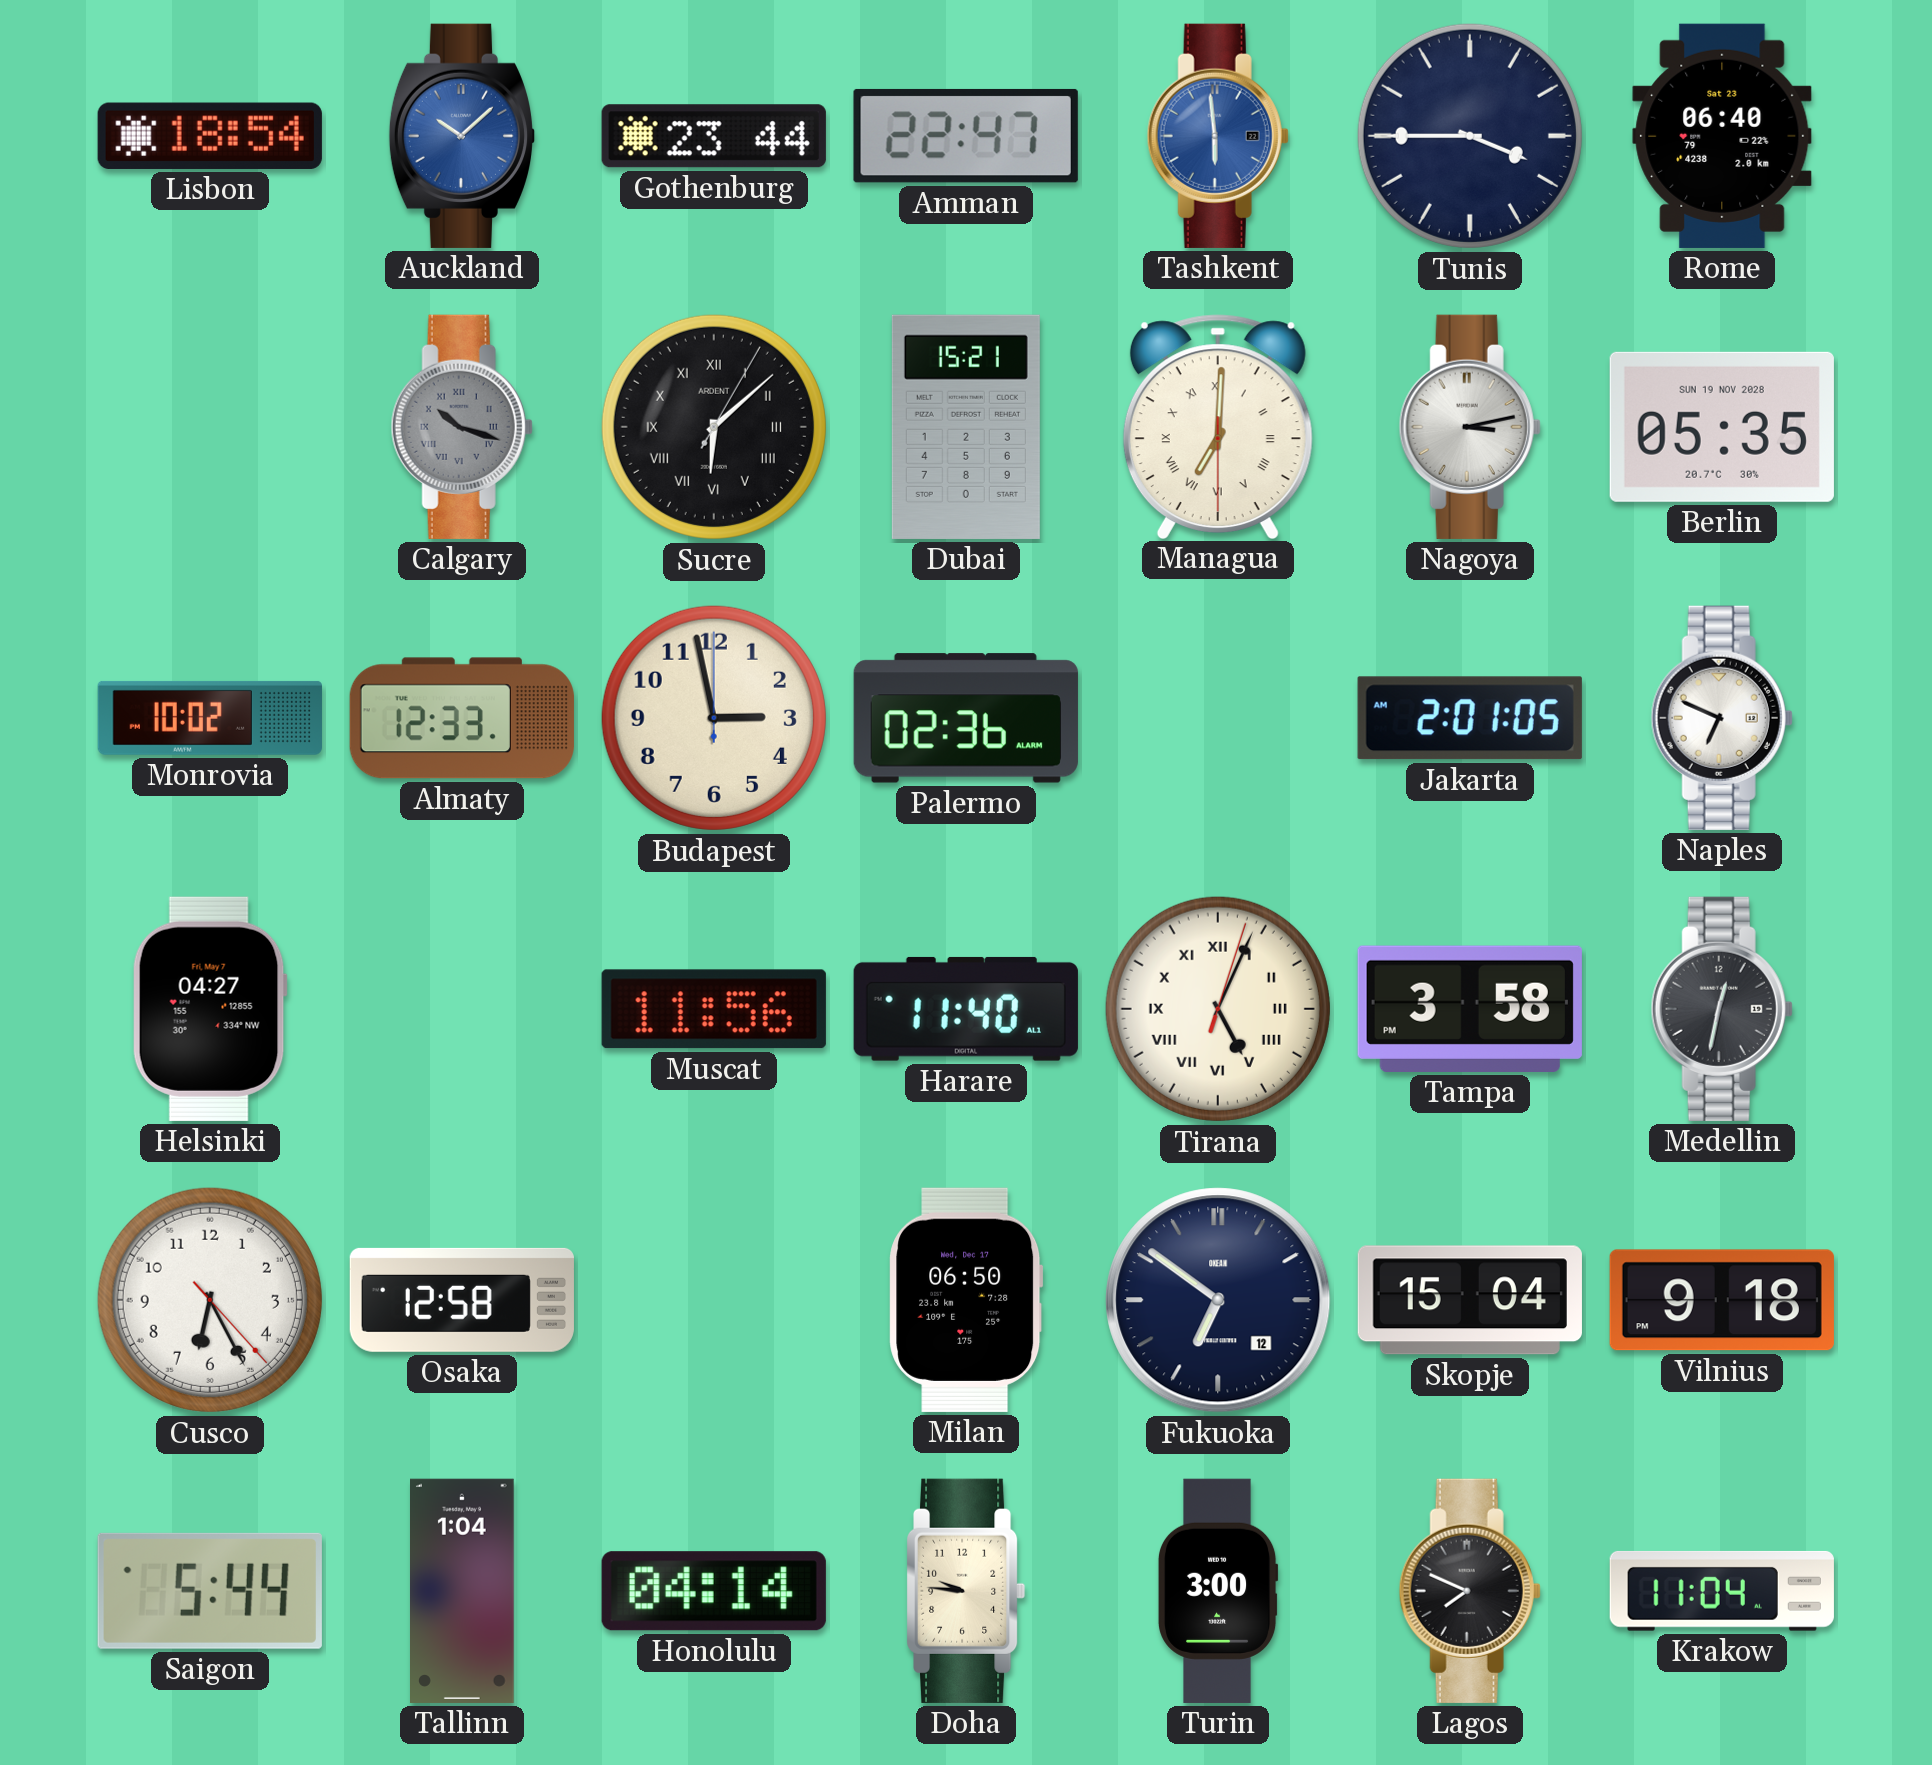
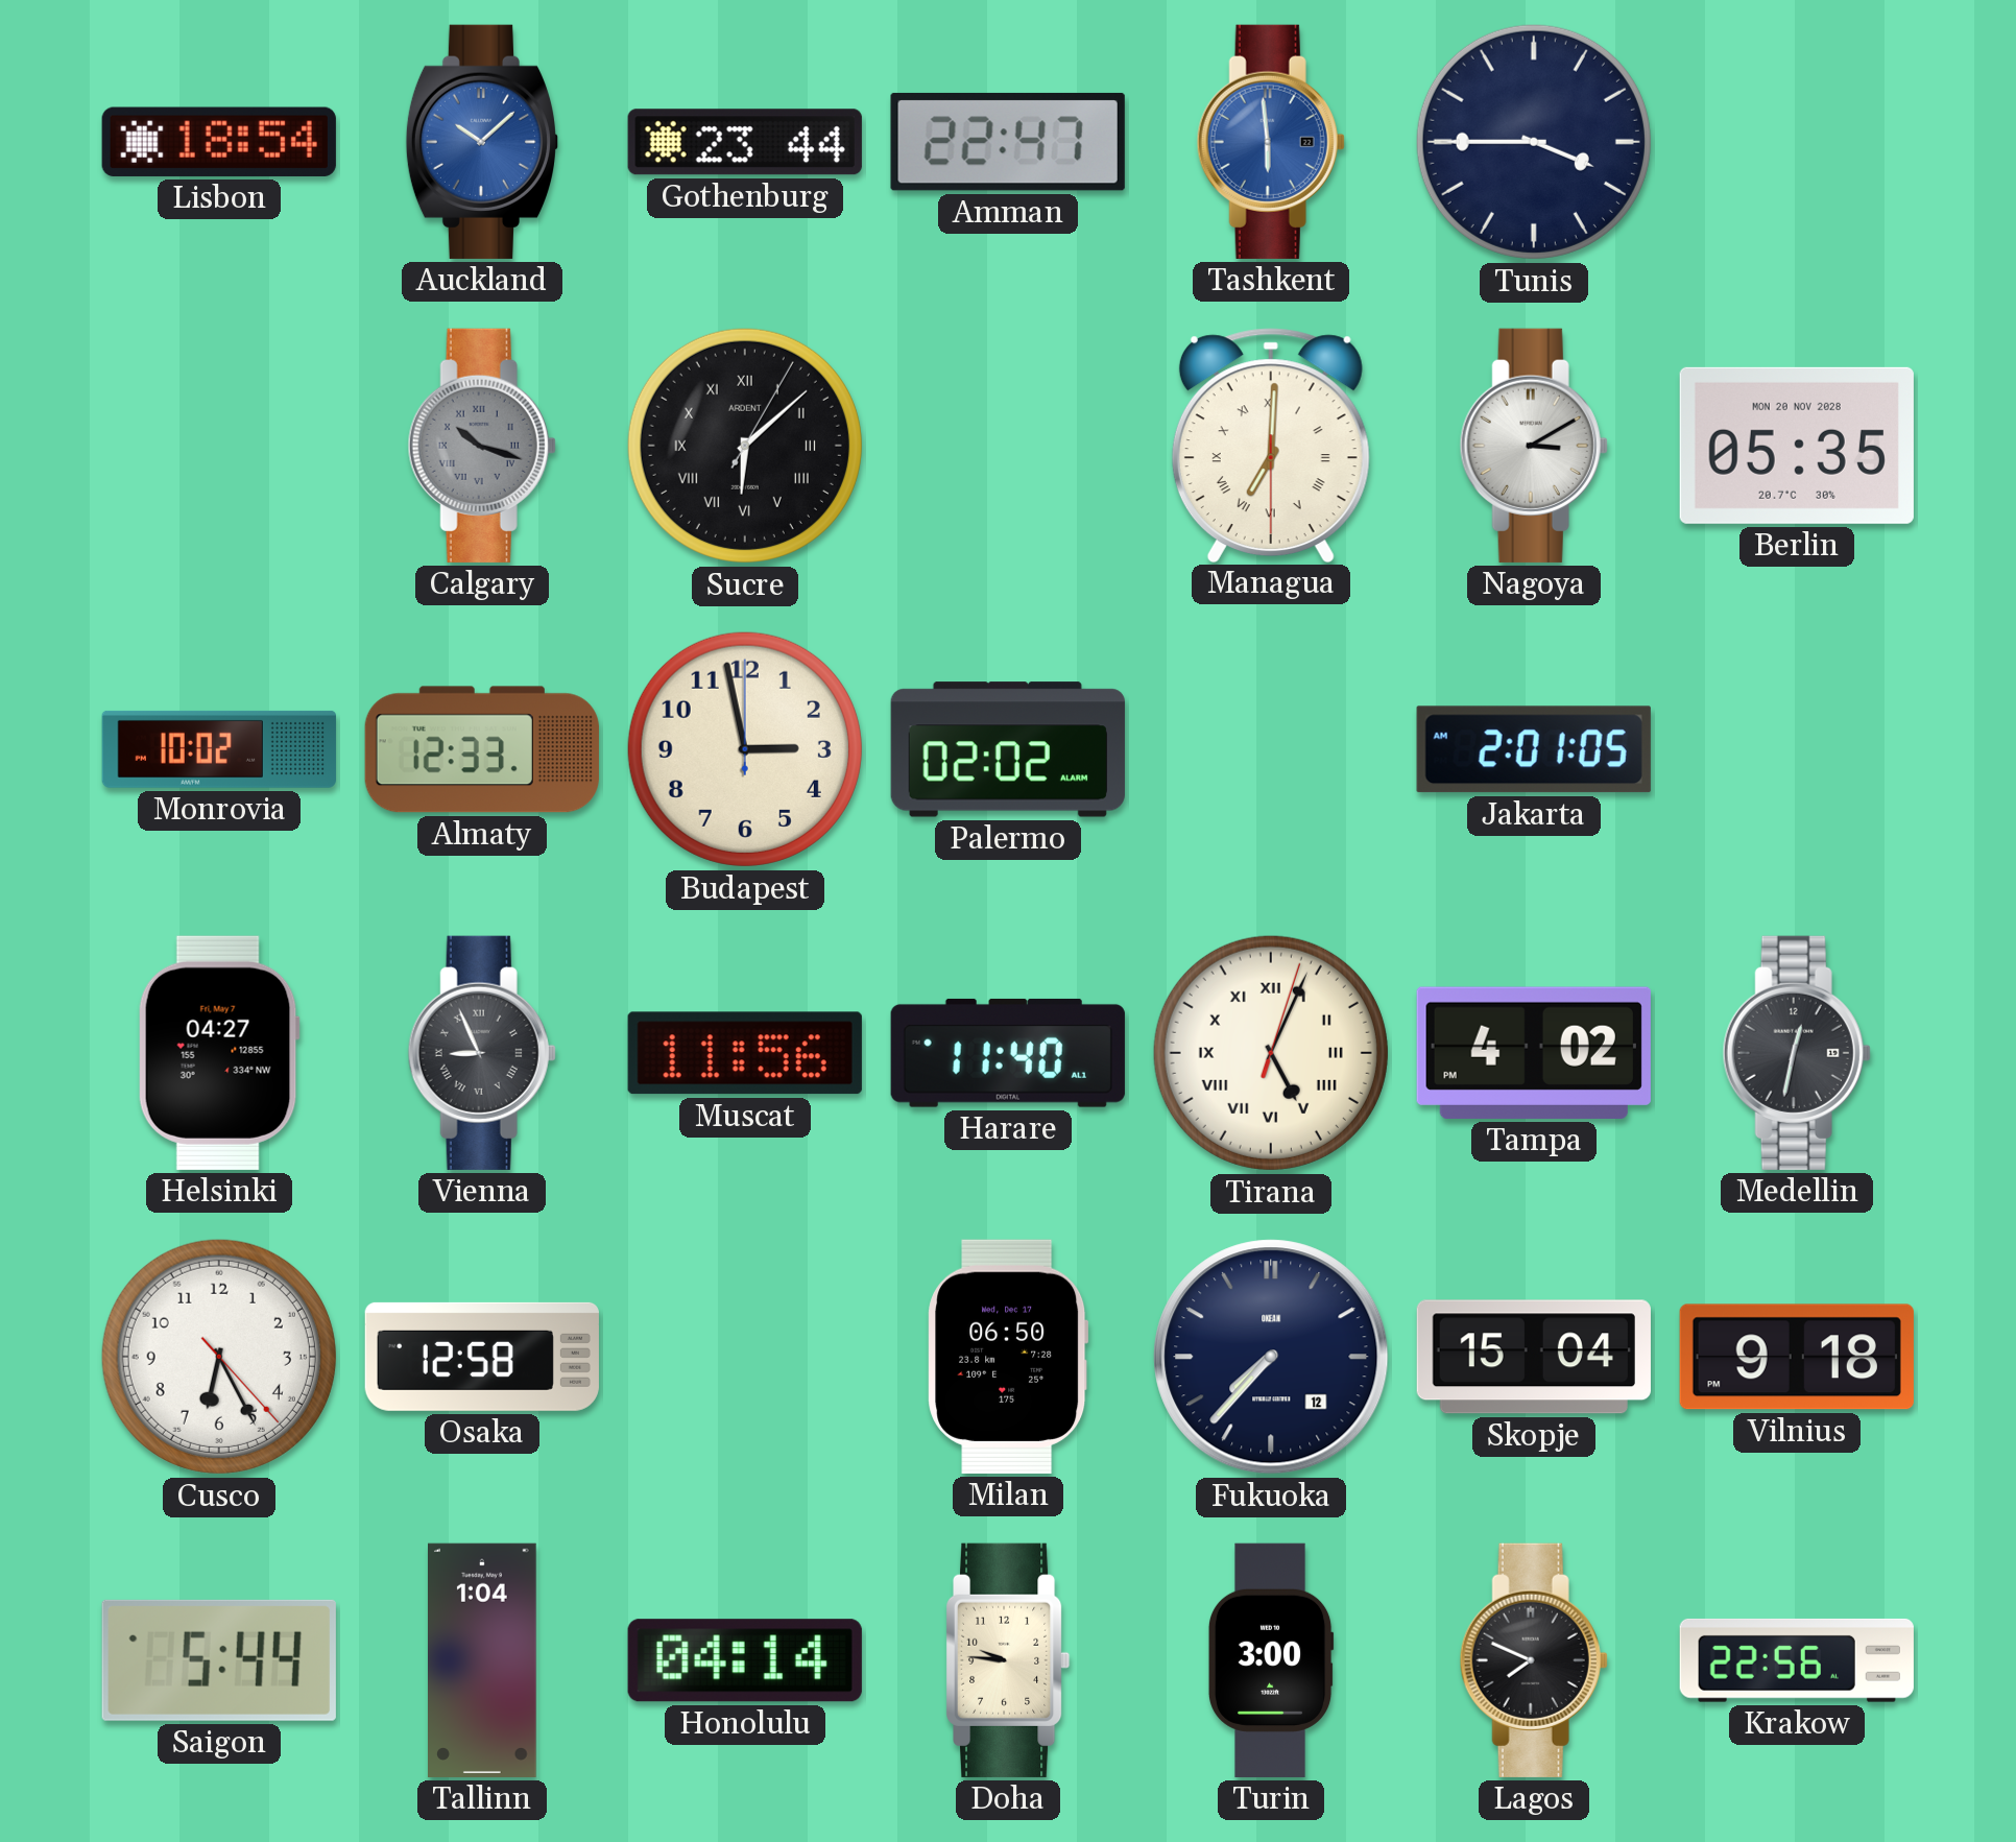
Rome: 06:40 -> none (1722, 136)
Dubai: 15:21 -> none (966, 427)
Nagoya: 3:13 -> 3:10 (1534, 446)
Berlin date: SUN 19 NOV 2028 -> MON 20 NOV 2028 (1797, 446)
Palermo: 02:36 -> 02:02 (1008, 749)
Naples: 6:49 -> none (1722, 718)
Vienna: none -> 8:56 (482, 1053)
Tampa: 3:58 -> 4:02 (1534, 1053)
Fukuoka: 6:51 -> 7:37 (1271, 1357)
Krakow: 11:04 -> 22:56 (1797, 1660)
